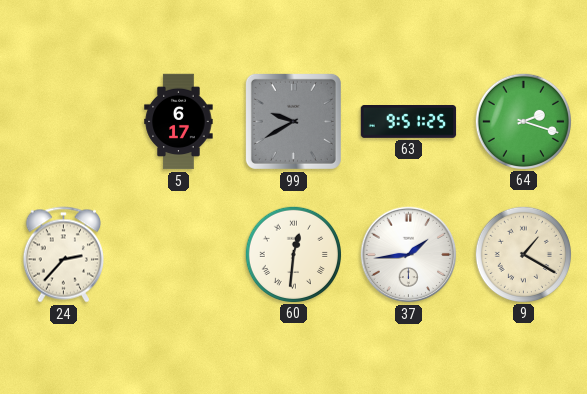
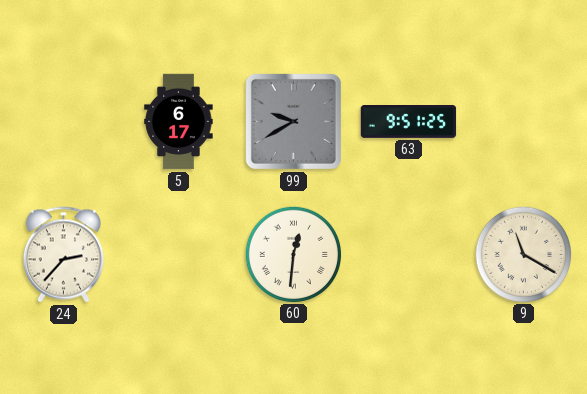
64: 2:18 -> none (523, 121)
37: 1:44 -> none (409, 255)
9: 1:20 -> 11:20 (523, 254)
